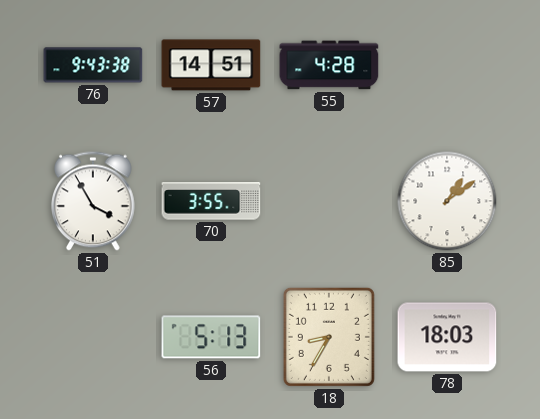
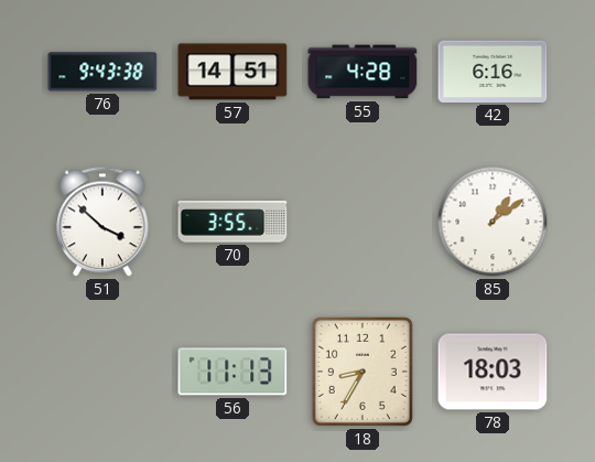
42: none -> 6:16 (493, 72)
51: 3:55 -> 3:52 (104, 222)
56: 5:13 -> 11:13 (232, 372)
